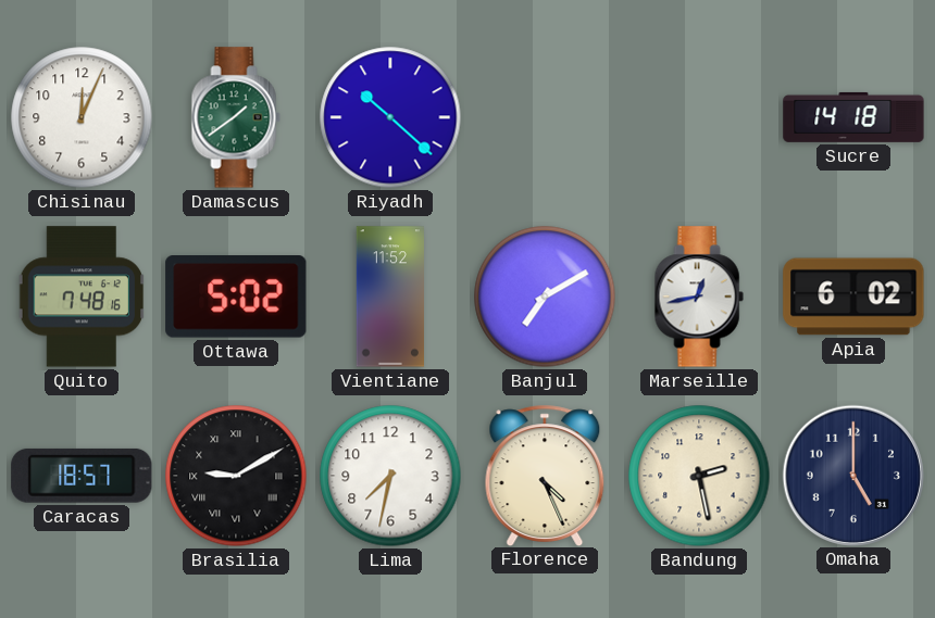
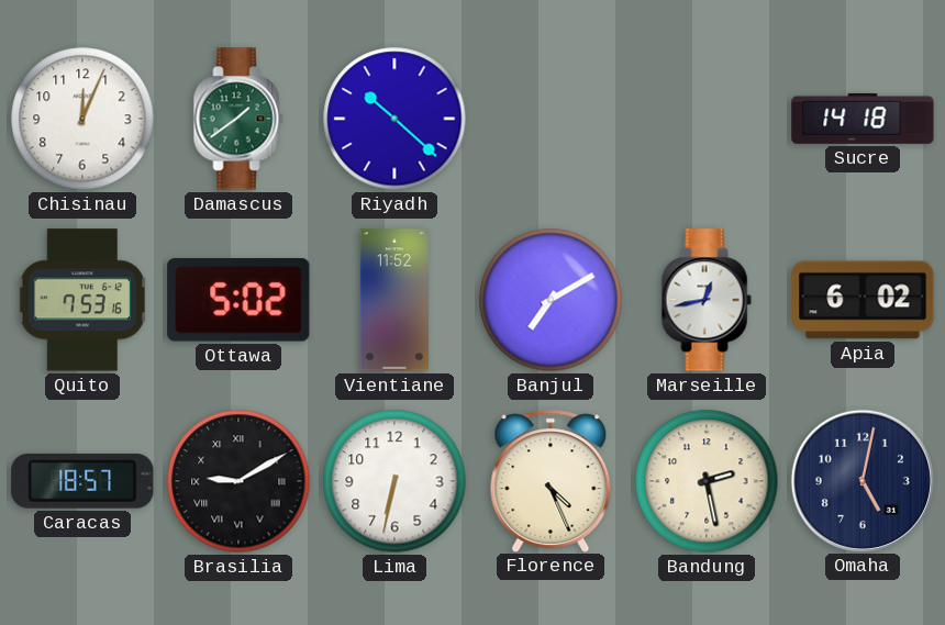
Quito: 7:48 -> 7:53 (82, 300)
Lima: 7:32 -> 6:32 (394, 481)
Omaha: 5:00 -> 5:02 (861, 480)
